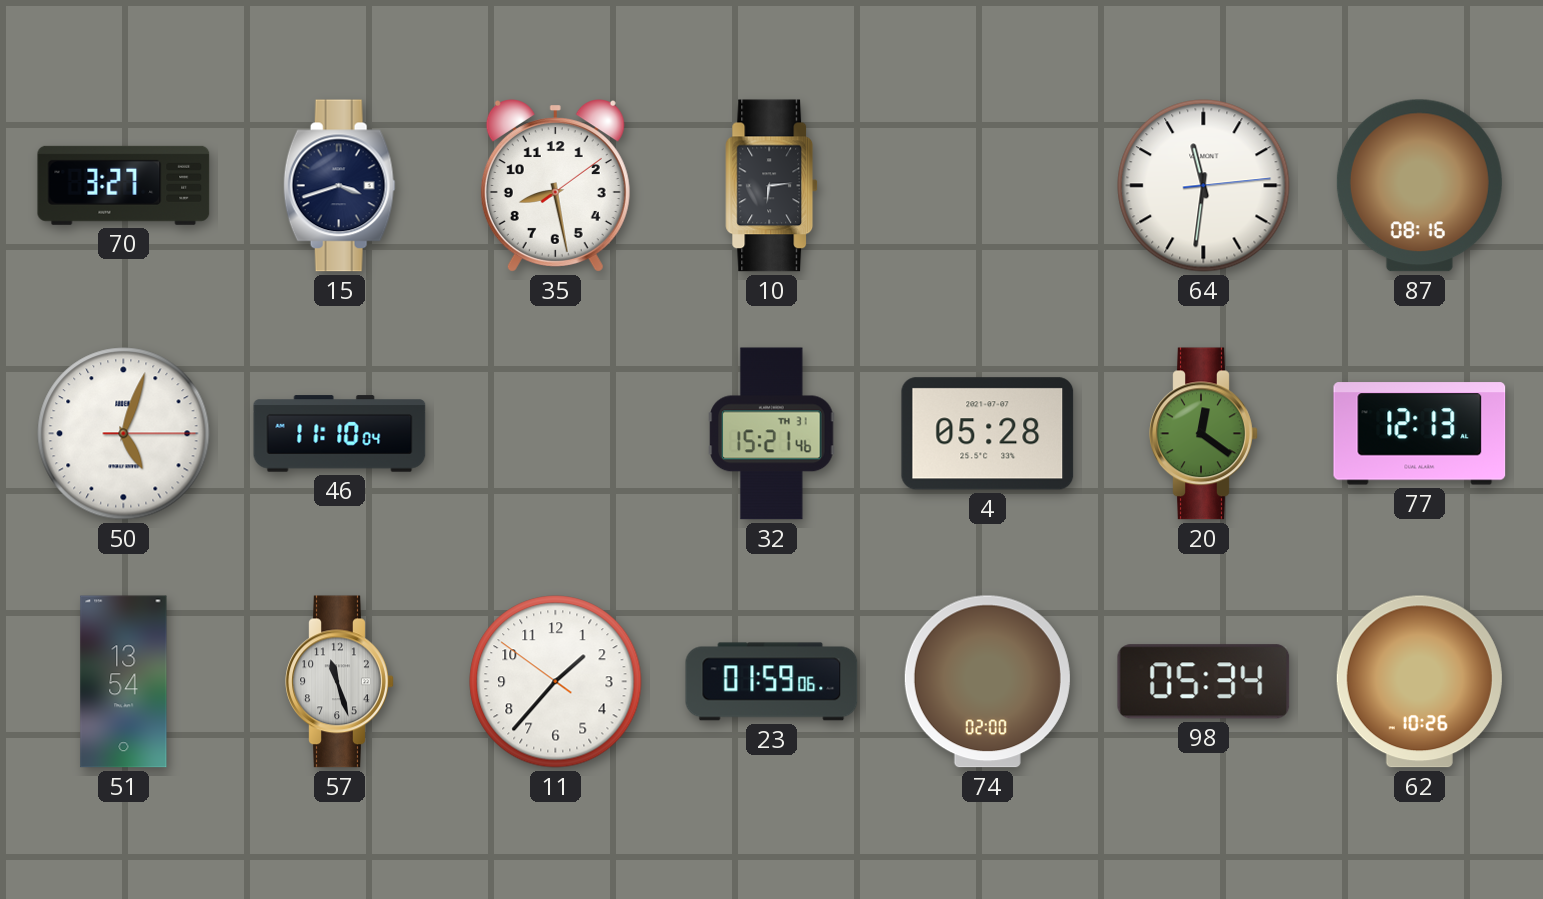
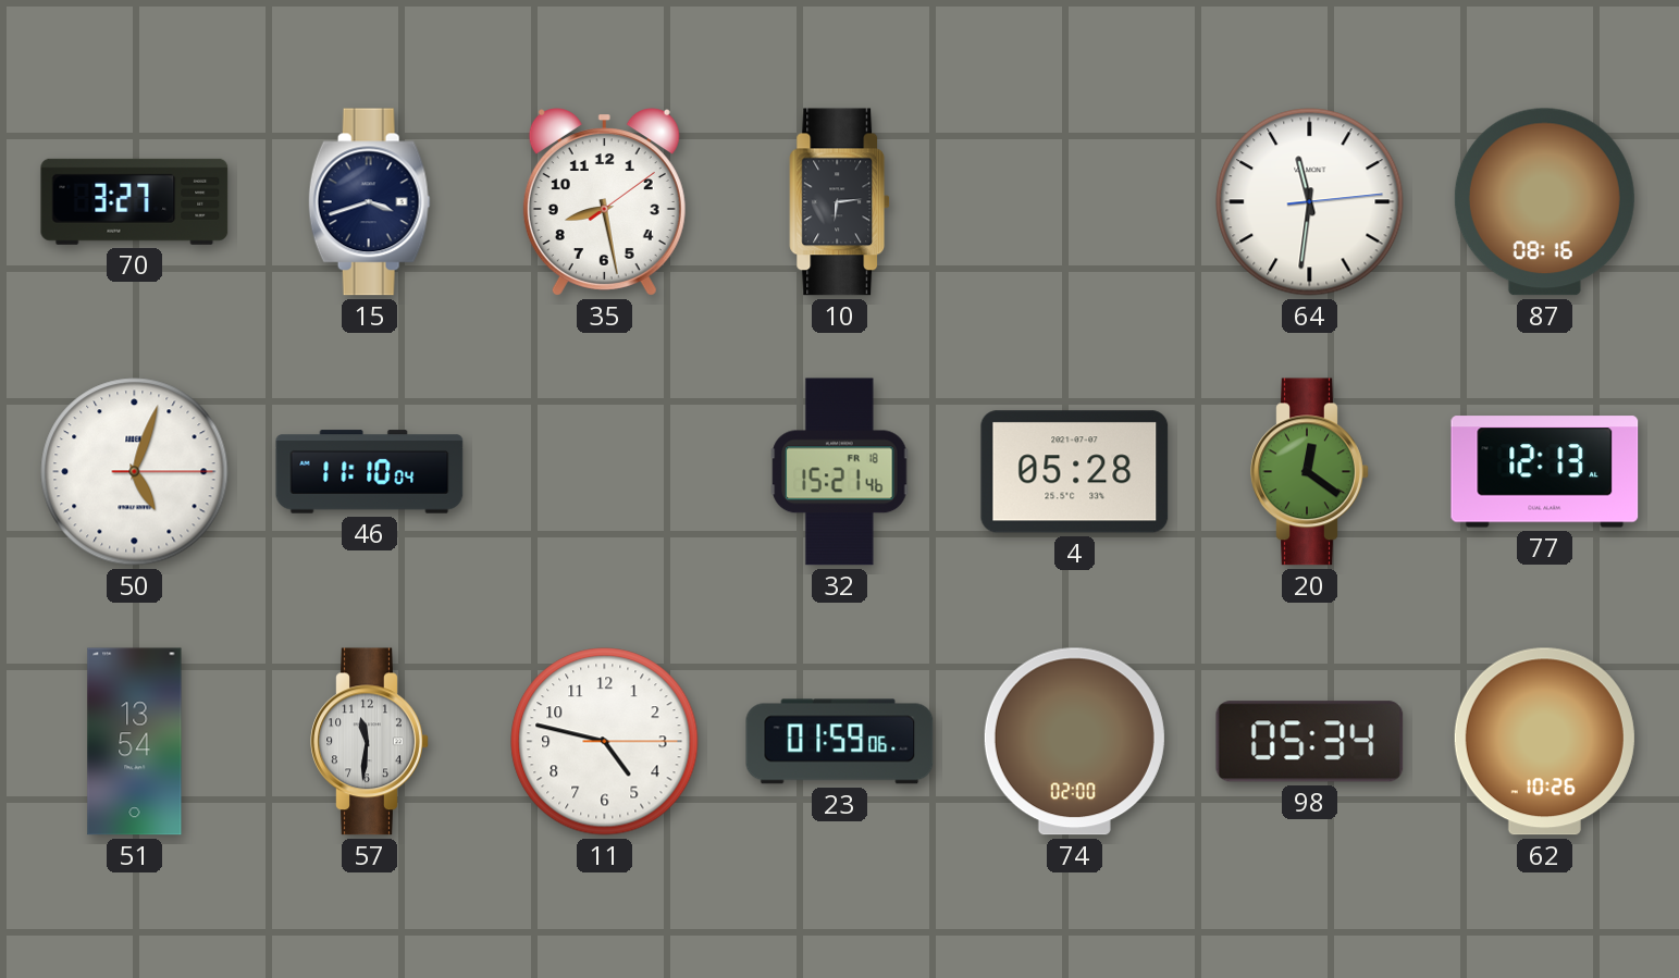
32 date: TH 31 -> FR 18 (840, 472)
57: 11:27 -> 11:31 (370, 742)
11: 1:36 -> 4:47 (605, 742)
